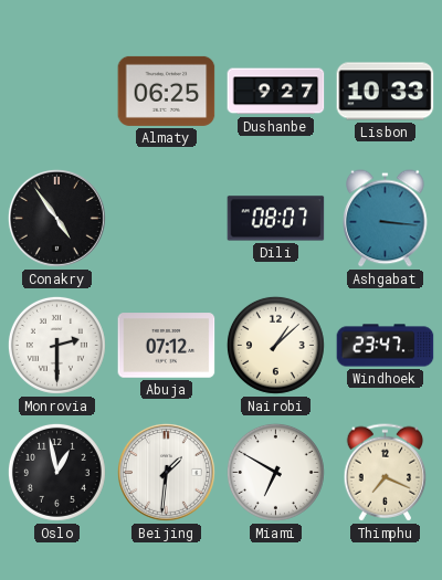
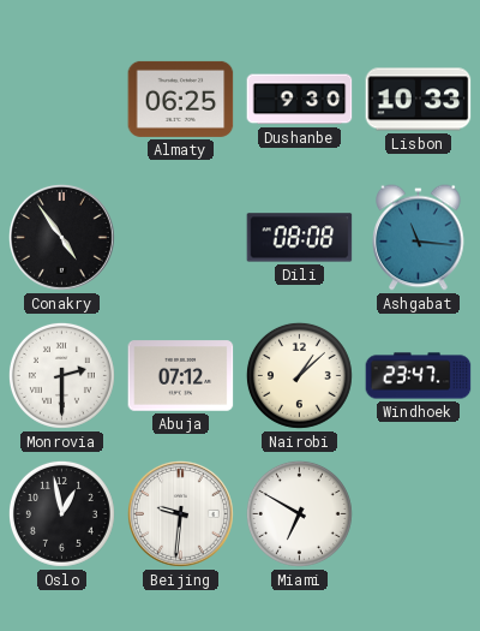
Dushanbe: 9:27 -> 9:30 (300, 100)
Dili: 08:07 -> 08:08 (300, 238)
Ashgabat: 3:16 -> 11:16 (419, 238)
Beijing: 1:31 -> 9:31 (180, 513)
Thimphu: 7:19 -> none (386, 473)
